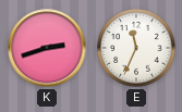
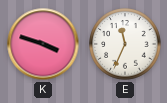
K: 2:42 -> 3:48 (43, 44)
